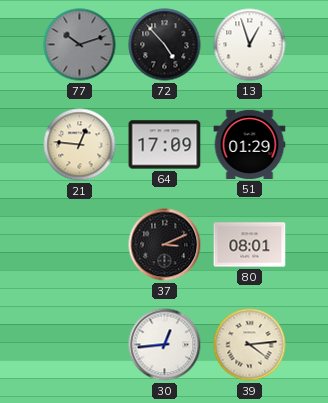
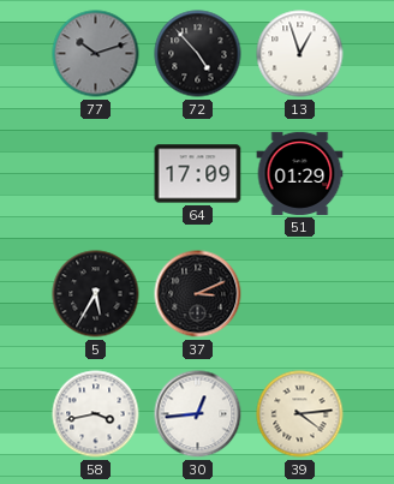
21: 12:46 -> none (80, 145)
5: none -> 5:35 (96, 294)
80: 08:01 -> none (250, 245)
58: none -> 3:43 (96, 414)
